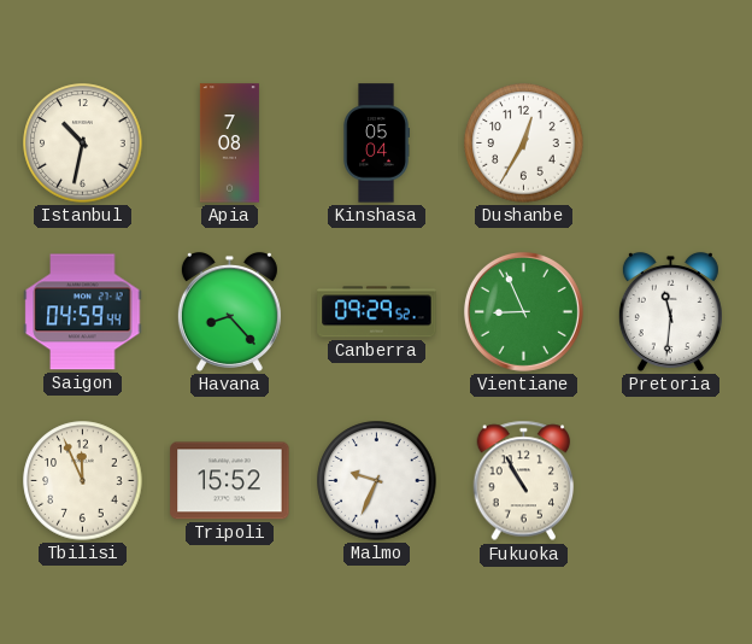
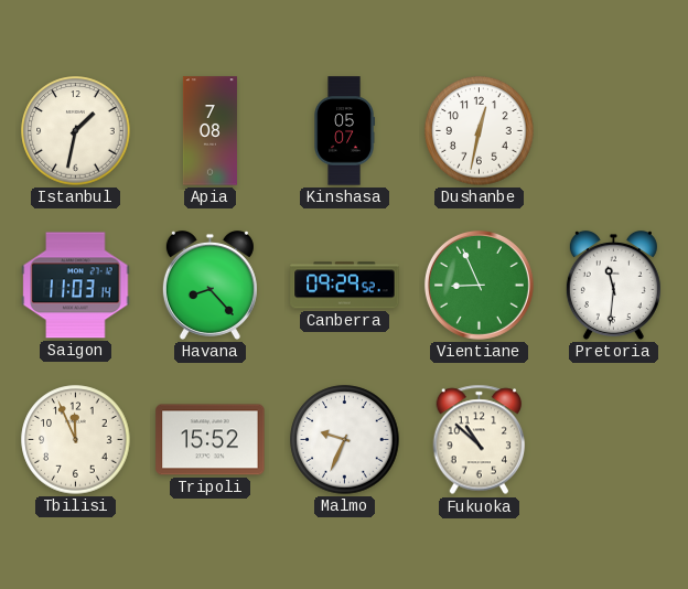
Istanbul: 10:32 -> 1:32 (76, 131)
Kinshasa: 05:04 -> 05:07 (344, 131)
Dushanbe: 12:35 -> 12:32 (480, 131)
Saigon: 04:59 -> 11:03 (76, 286)
Fukuoka: 10:55 -> 10:52 (480, 440)
